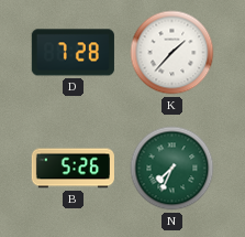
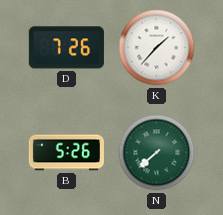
D: 7:28 -> 7:26 (66, 48)
N: 7:34 -> 7:38 (157, 153)
